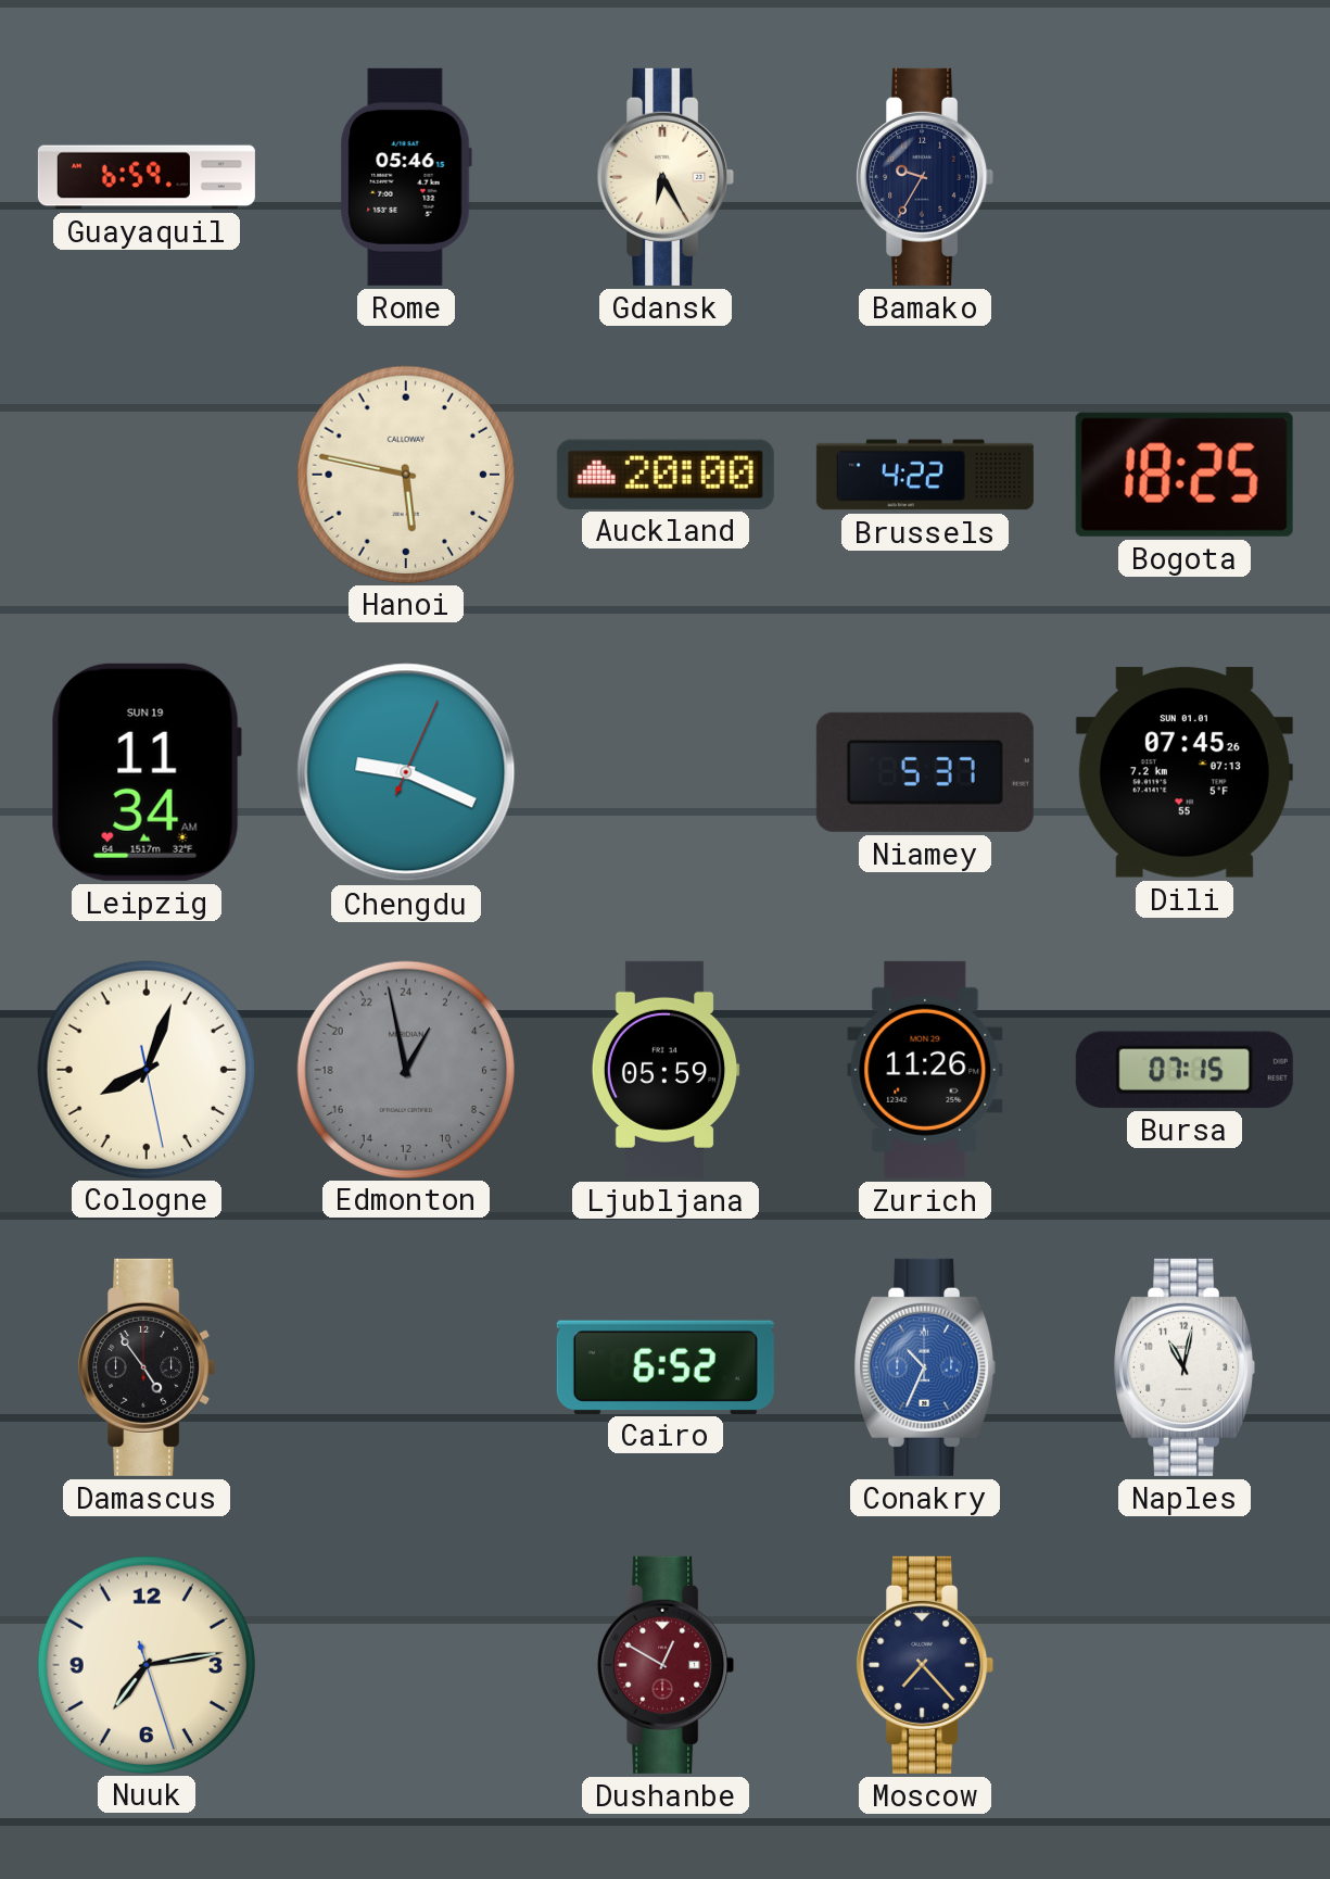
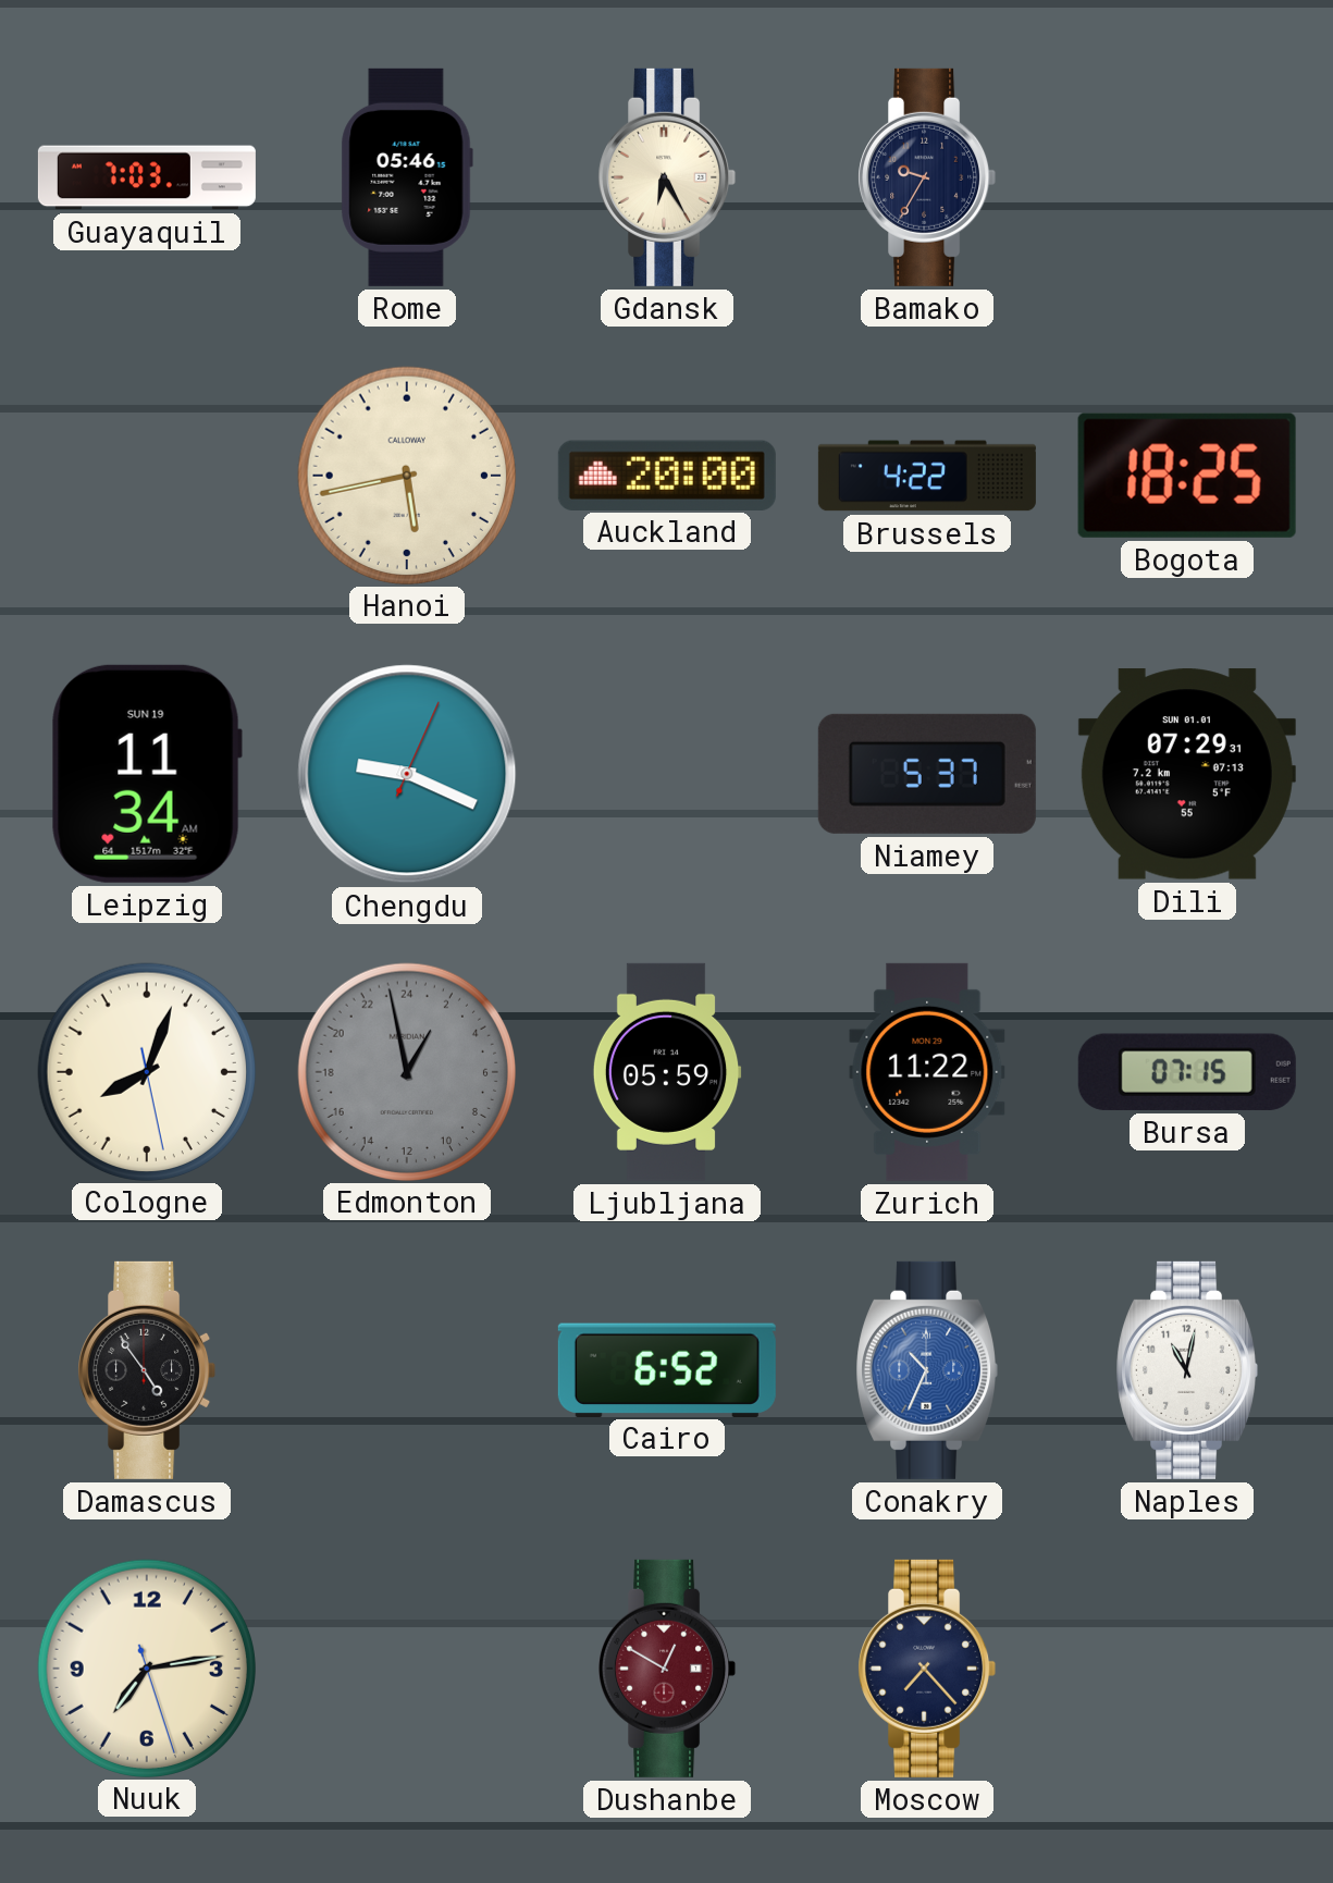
Guayaquil: 6:59 -> 7:03 (147, 177)
Hanoi: 5:47 -> 5:43 (406, 475)
Dili: 07:45 -> 07:29 (1187, 774)
Zurich: 11:26 -> 11:22 (927, 1072)
